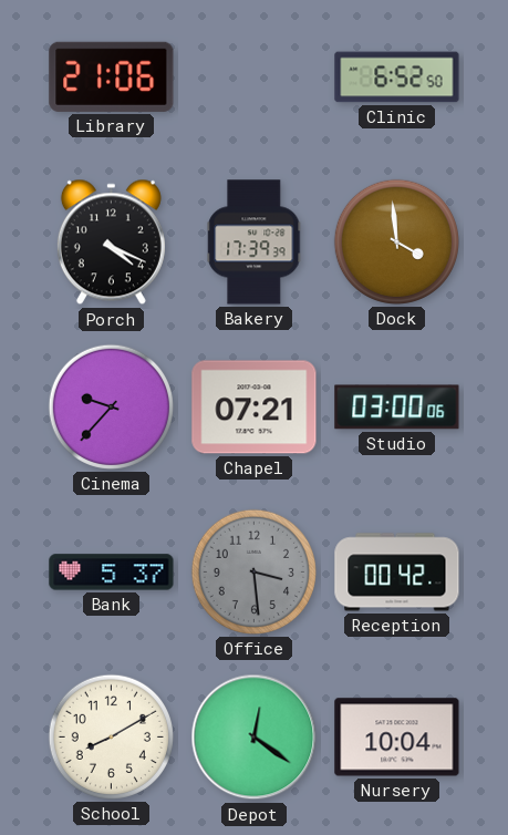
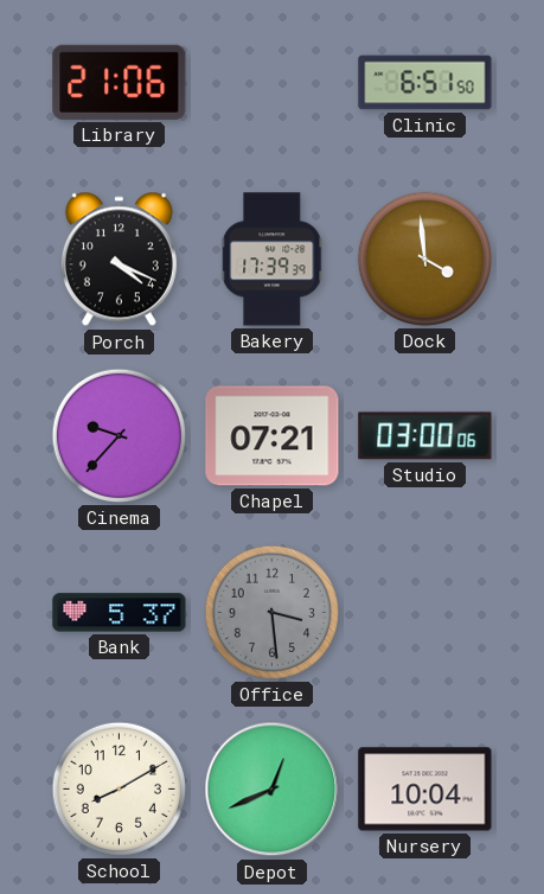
Clinic: 6:52 -> 6:51 (425, 83)
Reception: 00:42 -> none (397, 573)
Depot: 12:21 -> 12:41 (273, 790)
